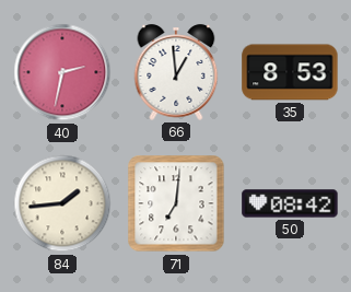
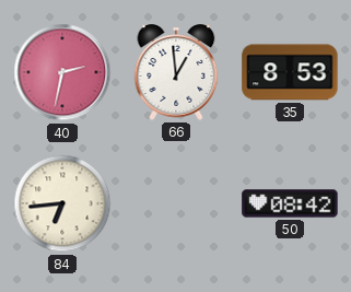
84: 1:44 -> 6:44 (62, 203)
71: 7:01 -> none (176, 203)
